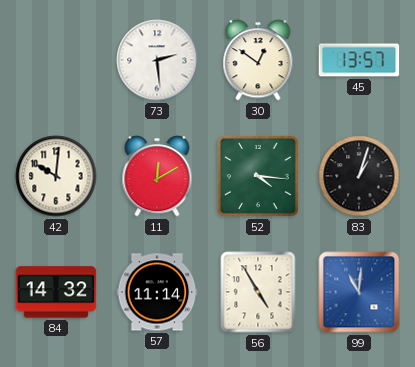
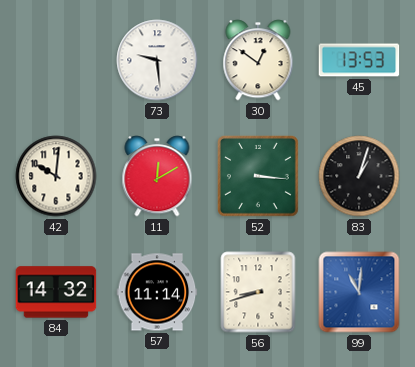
73: 2:29 -> 9:29 (157, 60)
45: 13:57 -> 13:53 (359, 60)
52: 4:16 -> 3:16 (258, 176)
56: 4:55 -> 8:42 (258, 292)
